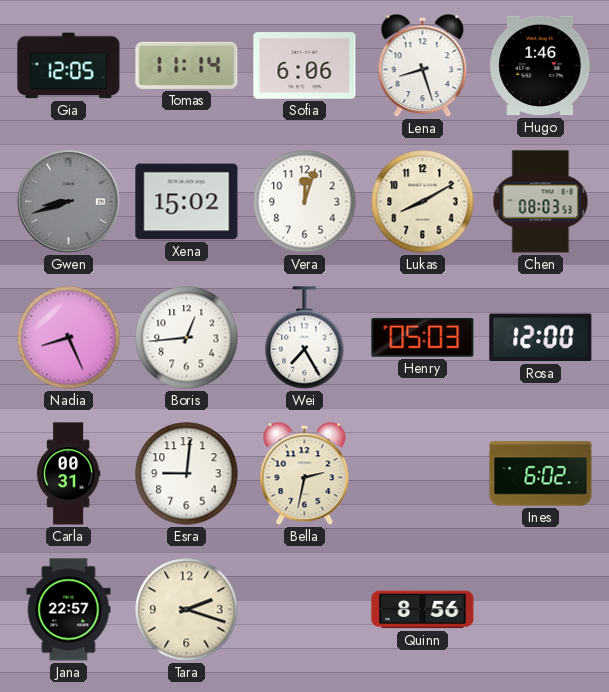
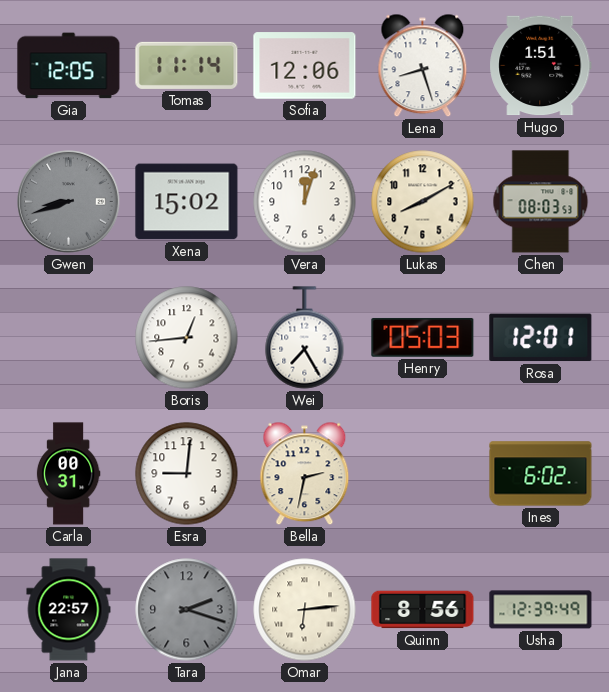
Sofia: 6:06 -> 12:06 (305, 66)
Hugo: 1:46 -> 1:51 (541, 66)
Nadia: 8:26 -> none (69, 338)
Rosa: 12:00 -> 12:01 (541, 338)
Tara dial: cream -> grey (187, 610)
Omar: none -> 6:14 (305, 610)
Usha: none -> 12:39 (541, 610)
